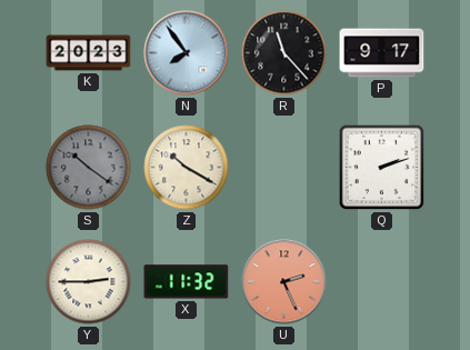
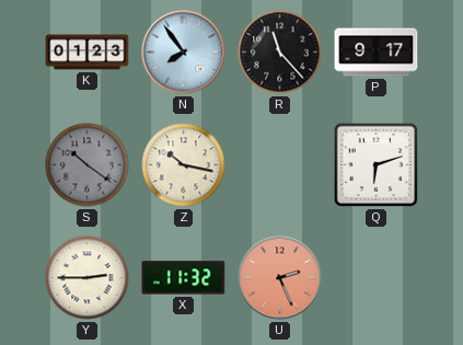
K: 20:23 -> 01:23 (88, 53)
Z: 10:20 -> 10:17 (184, 165)
Q: 2:12 -> 6:12 (377, 165)
